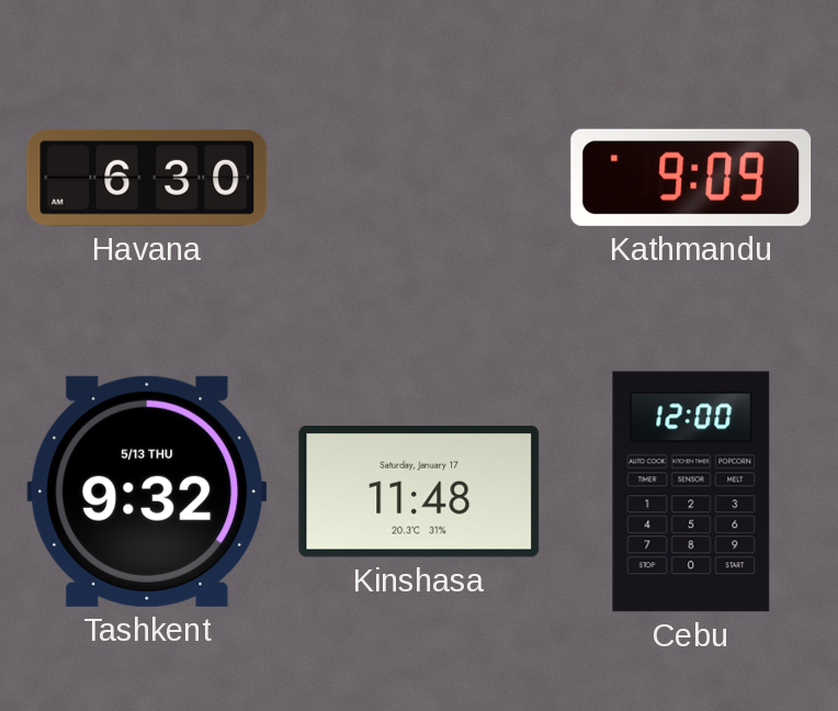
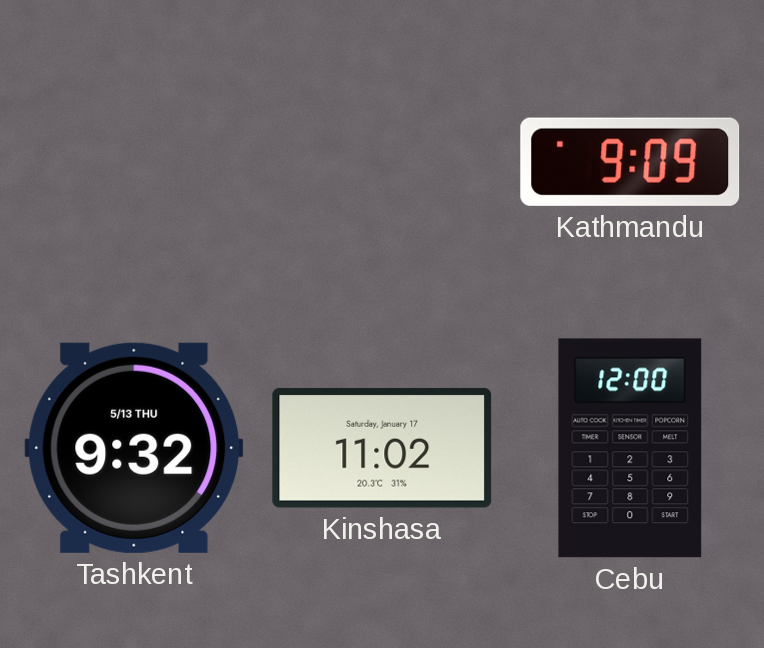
Havana: 6:30 -> none (147, 178)
Kinshasa: 11:48 -> 11:02 (382, 448)
